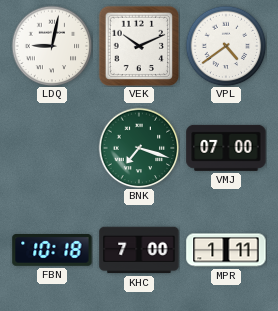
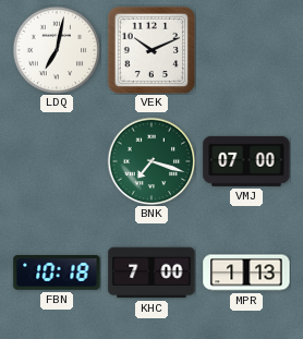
LDQ: 9:02 -> 7:02 (57, 50)
VPL: 4:39 -> none (226, 46)
MPR: 1:11 -> 1:13 (246, 273)
